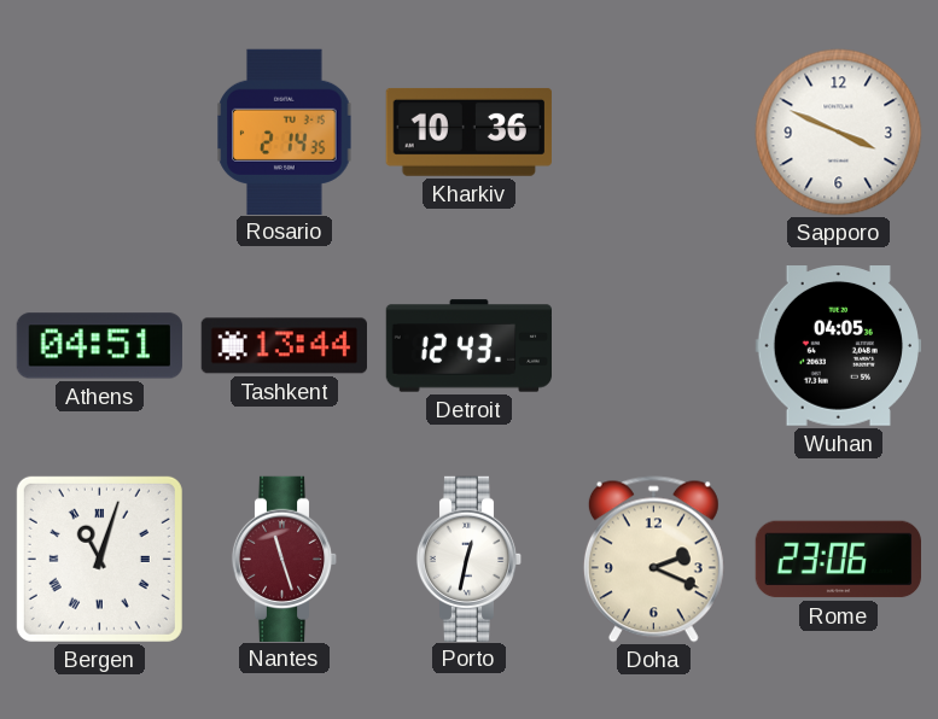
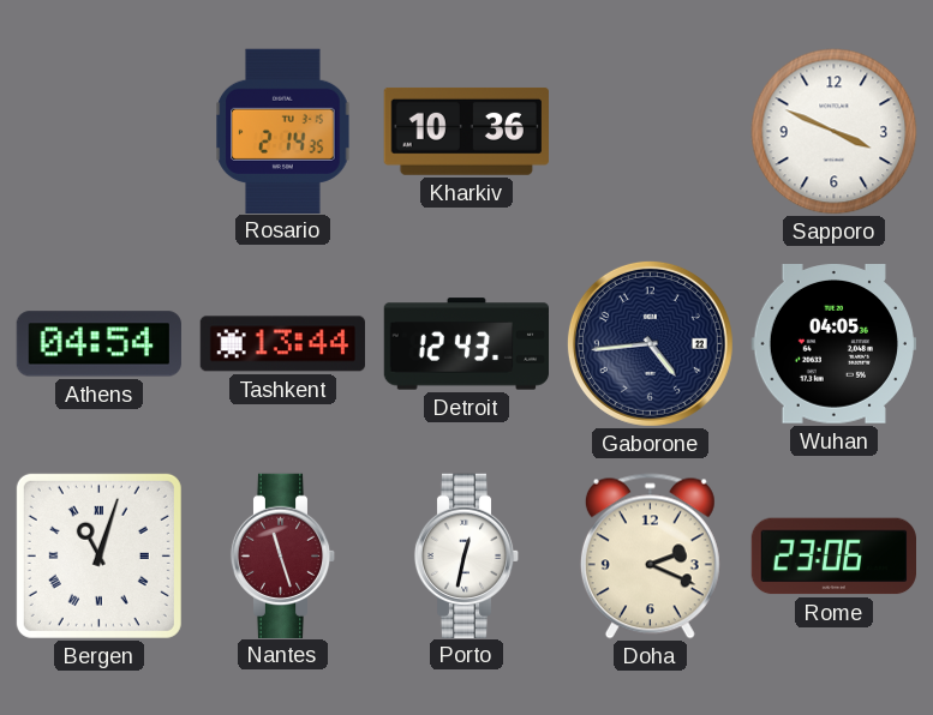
Athens: 04:51 -> 04:54 (98, 344)
Gaborone: none -> 4:44 (650, 343)
